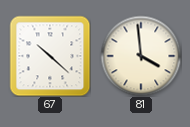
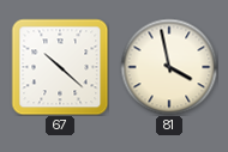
81: 3:59 -> 3:58 (169, 67)
